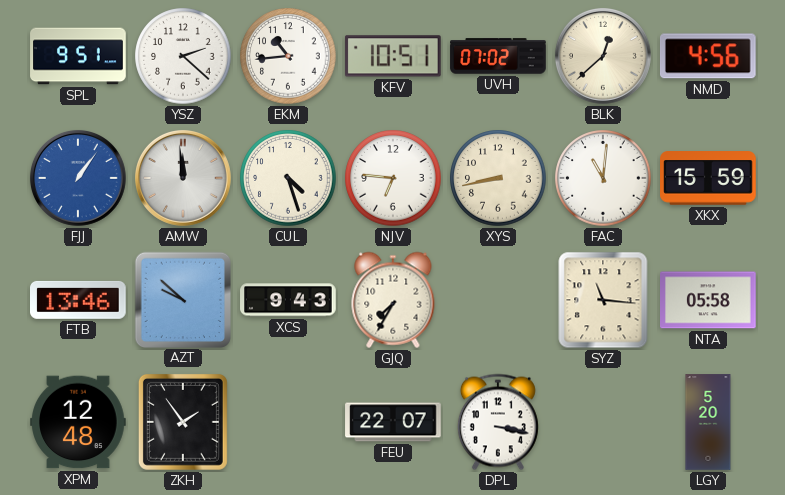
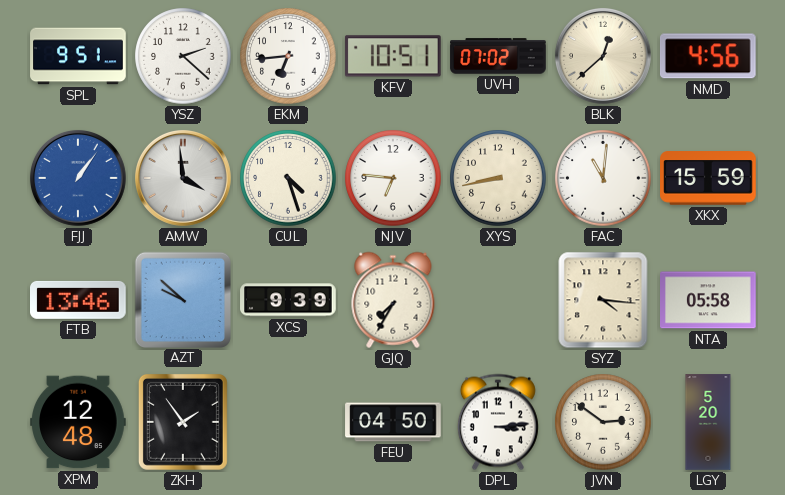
EKM: 10:44 -> 6:44 (288, 56)
AMW: 11:59 -> 3:59 (183, 178)
XCS: 9:43 -> 9:39 (288, 300)
SYZ: 11:16 -> 4:16 (603, 300)
FEU: 22:07 -> 04:50 (393, 422)
DPL: 3:17 -> 3:14 (498, 422)
JVN: none -> 2:51 (603, 422)
